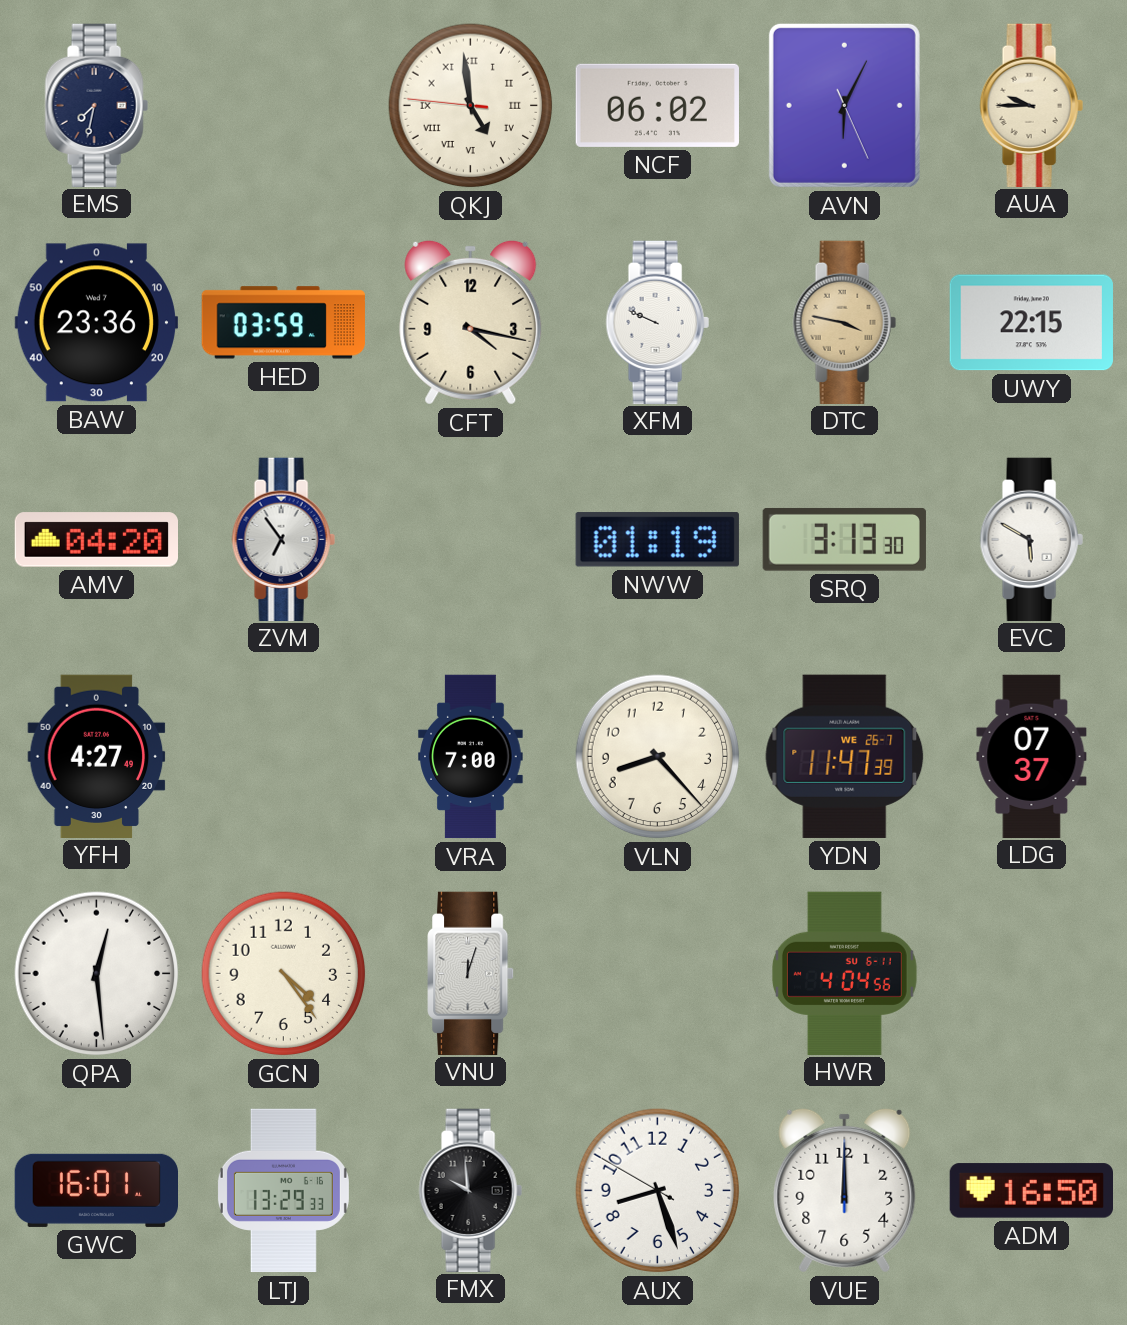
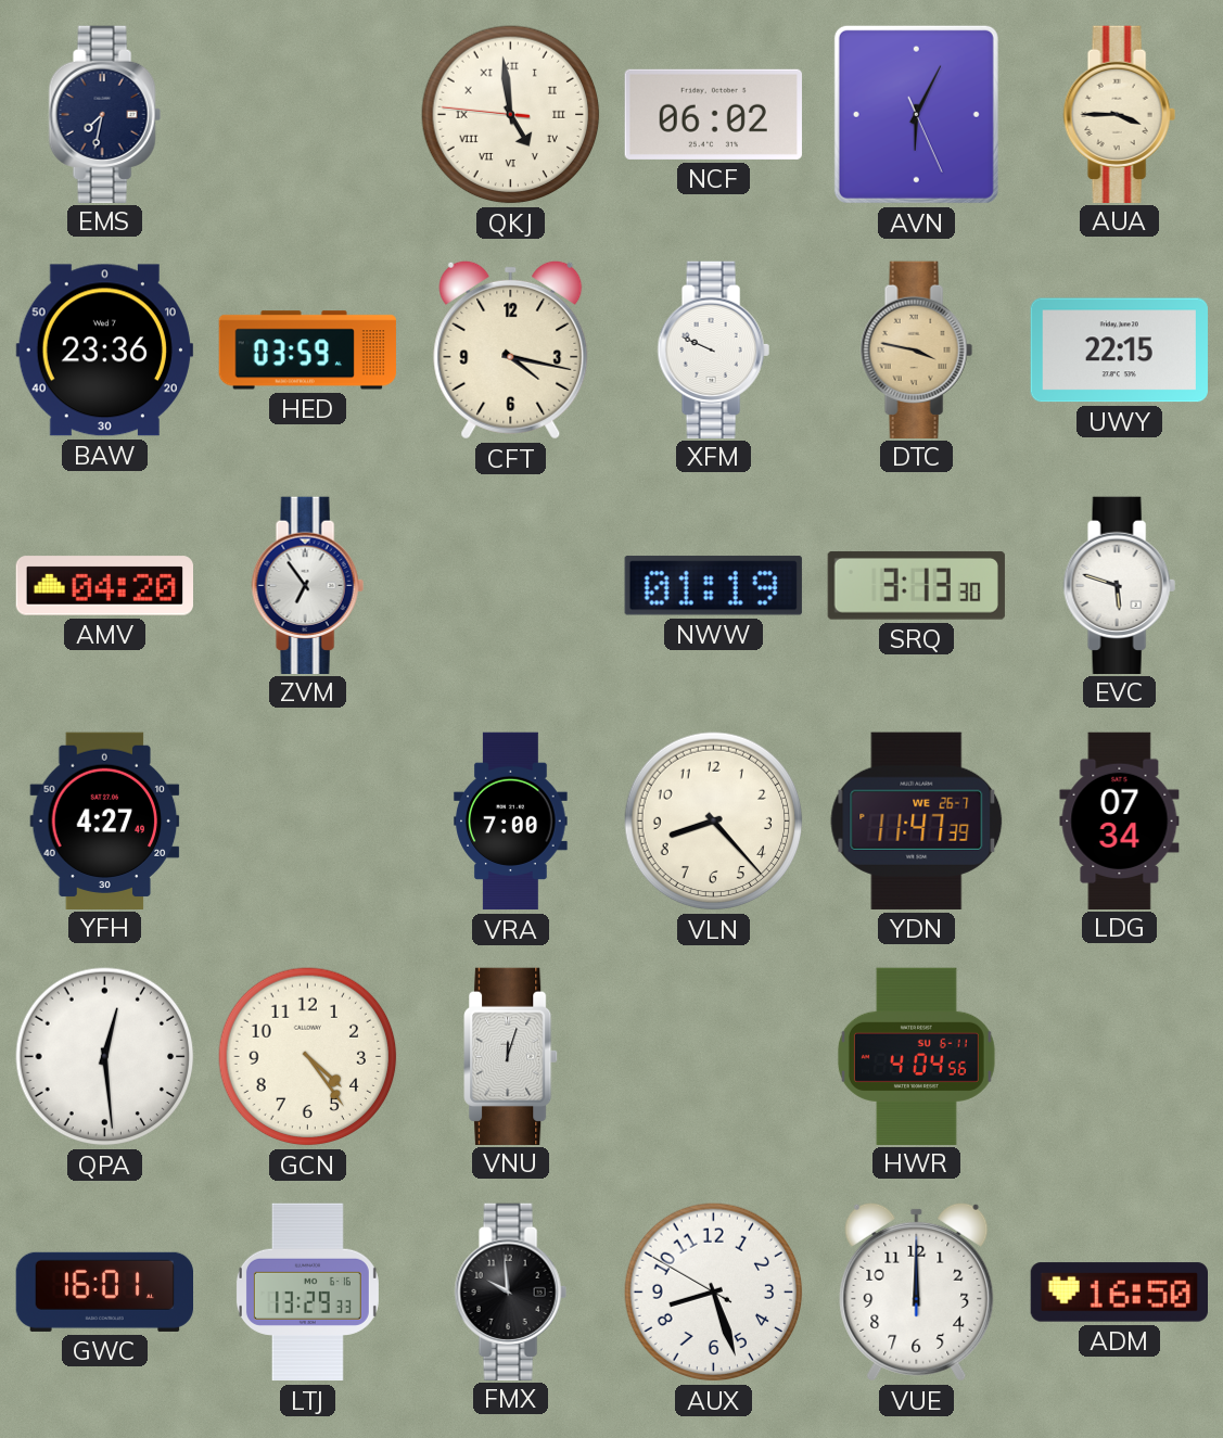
AUA: 9:45 -> 3:45 (1119, 114)
EVC: 5:50 -> 5:48 (1119, 585)
LDG: 07:37 -> 07:34 (1120, 820)
